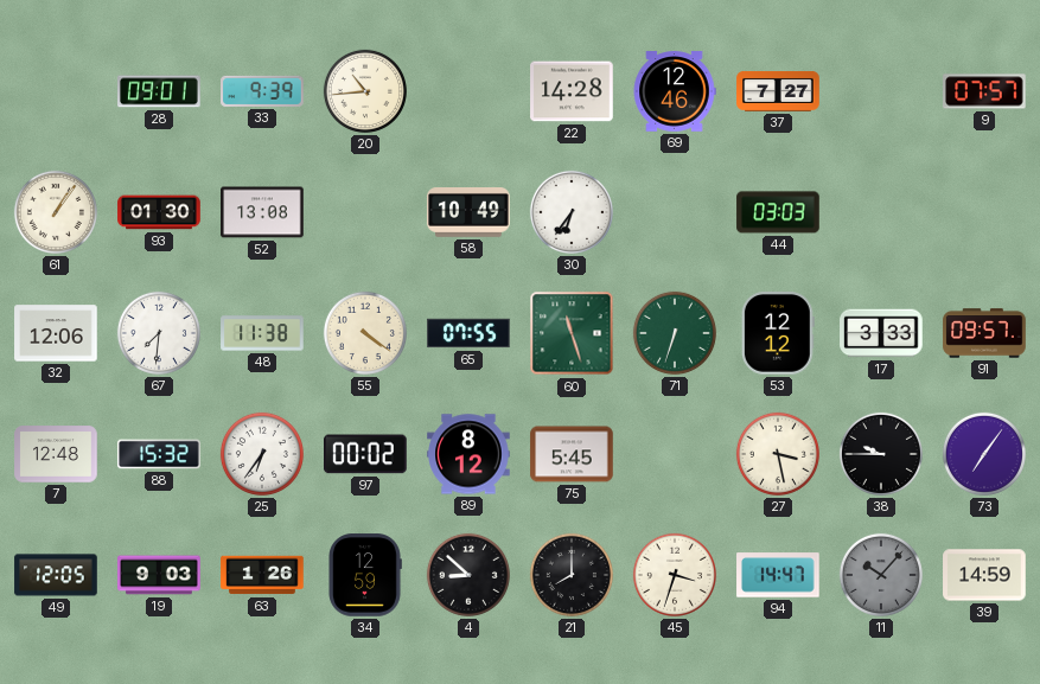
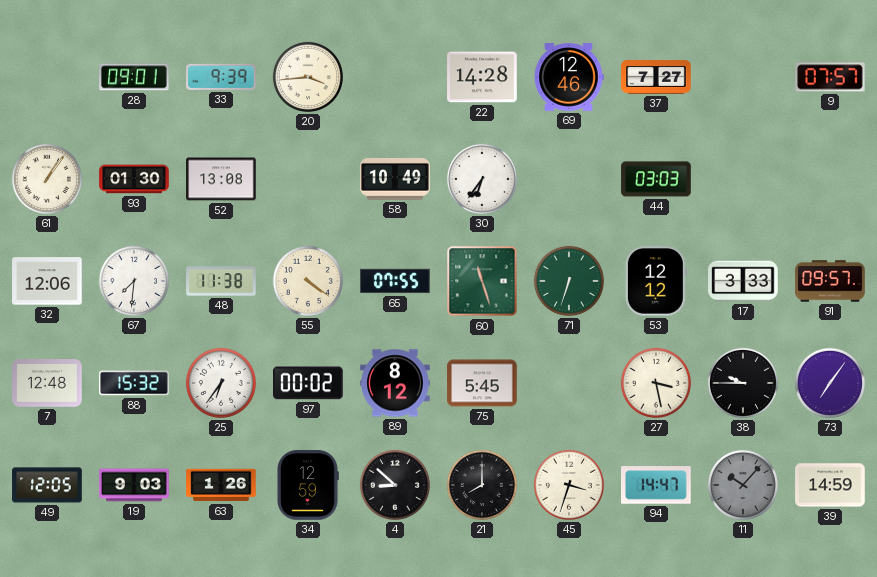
20: 10:44 -> 3:44 (308, 77)
